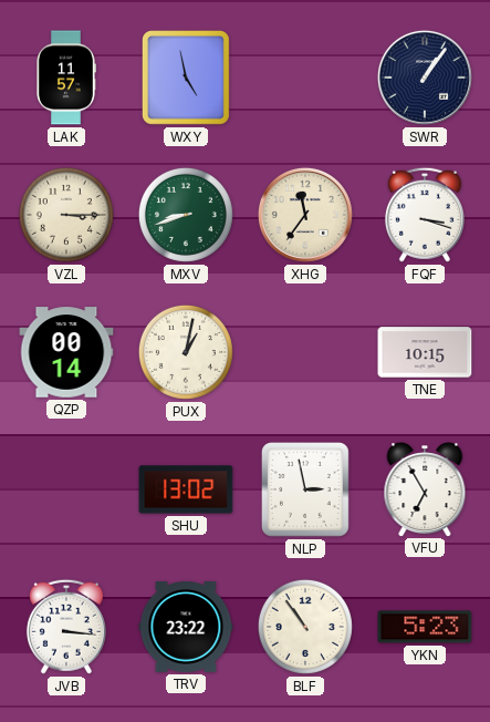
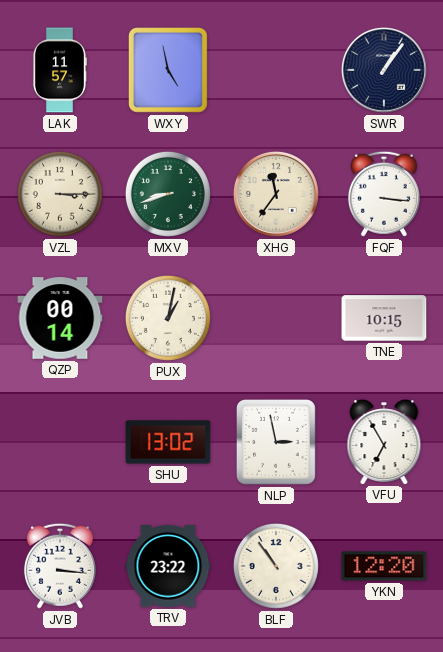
FQF: 3:18 -> 3:16 (384, 194)
YKN: 5:23 -> 12:20 (384, 566)
